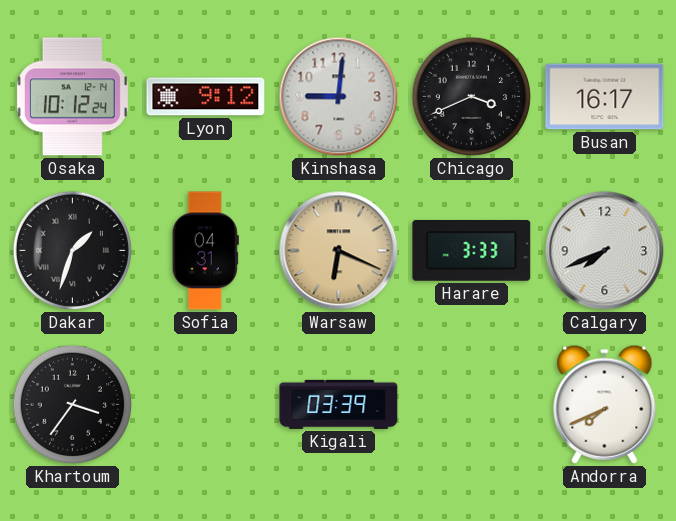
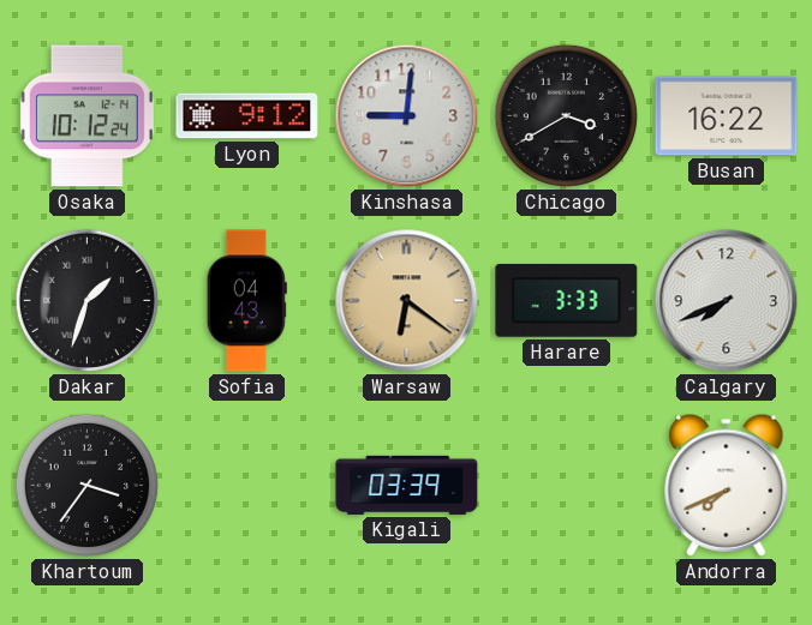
Chicago: 3:41 -> 3:40 (566, 115)
Busan: 16:17 -> 16:22 (727, 116)
Sofia: 04:31 -> 04:43 (246, 301)
Warsaw: 6:19 -> 6:21 (407, 301)
